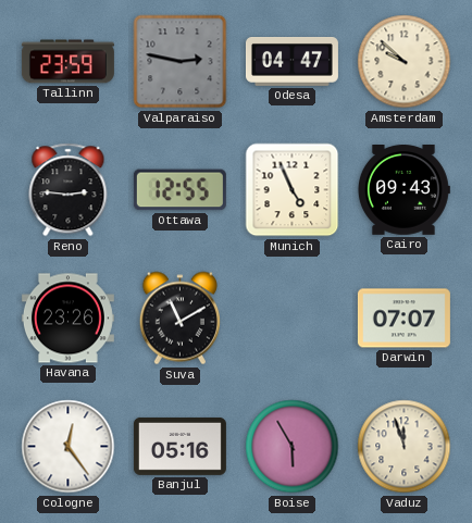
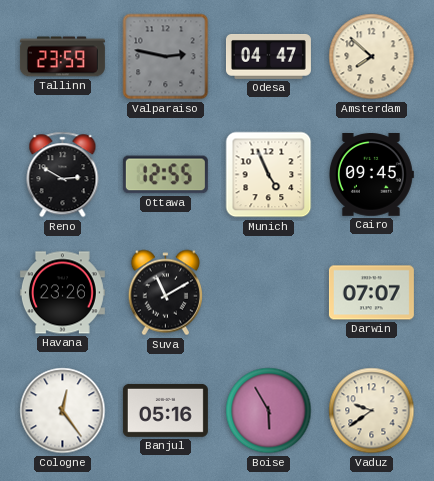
Amsterdam: 9:52 -> 7:52 (372, 57)
Reno: 2:46 -> 2:50 (63, 175)
Cairo: 09:43 -> 09:45 (371, 175)
Vaduz: 11:57 -> 9:39 (372, 411)
